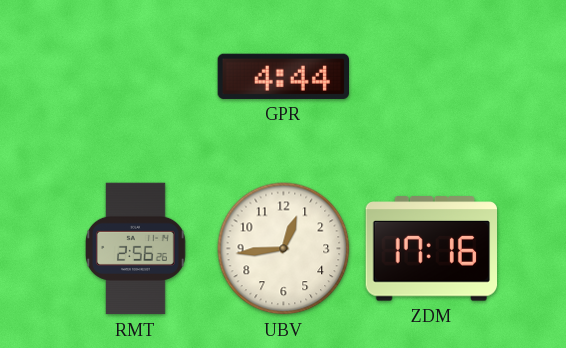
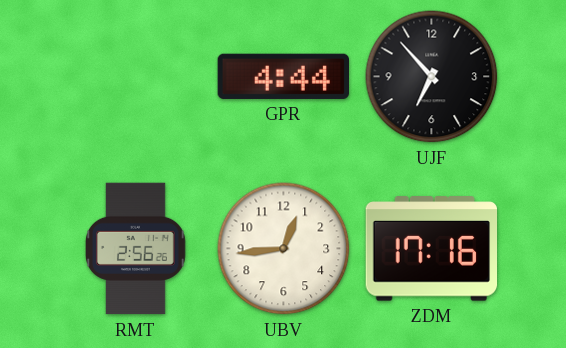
UJF: none -> 6:53 (432, 77)
